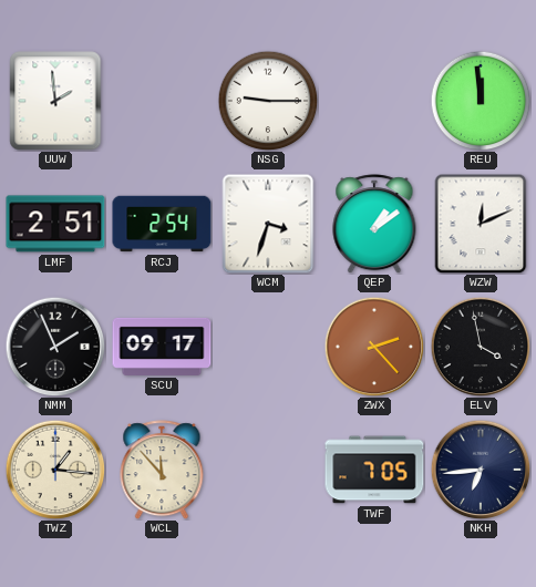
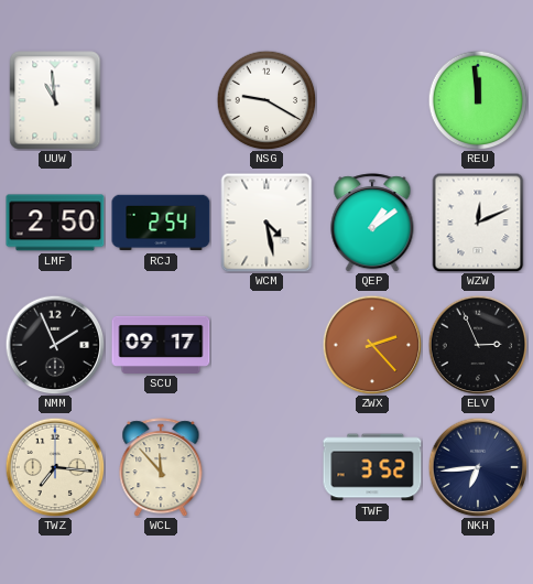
UUW: 1:59 -> 10:59 (55, 100)
NSG: 9:15 -> 9:20 (266, 100)
LMF: 2:51 -> 2:50 (55, 223)
WCM: 3:33 -> 4:28 (266, 223)
ELV: 3:58 -> 2:56 (478, 345)
TWZ: 1:16 -> 7:16 (55, 467)
TWF: 7:05 -> 3:52 (372, 467)
